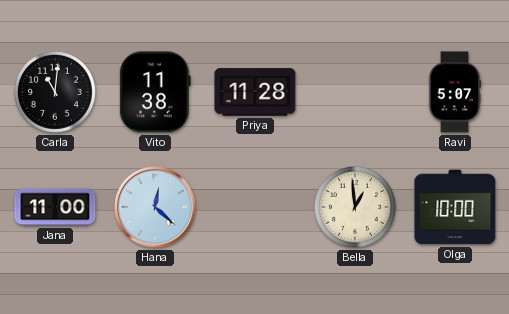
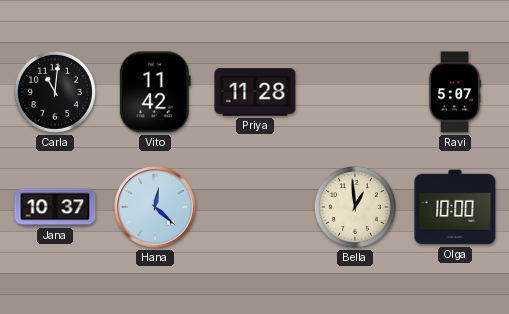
Vito: 11:38 -> 11:42 (155, 92)
Jana: 11:00 -> 10:37 (55, 207)
